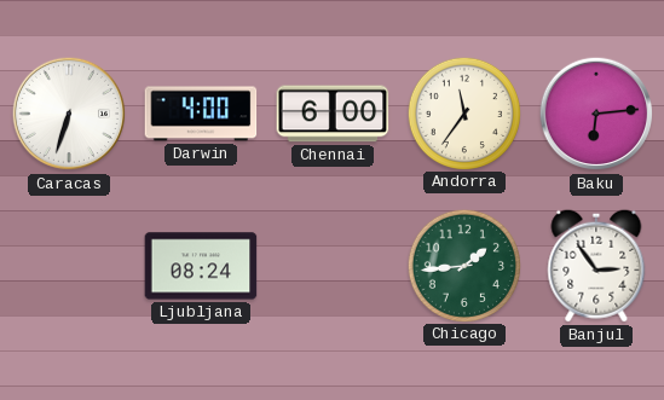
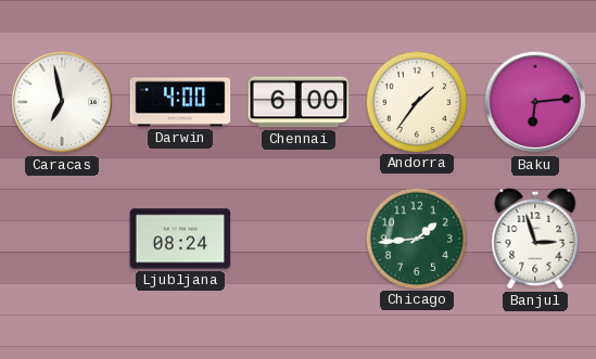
Caracas: 6:33 -> 6:58 (62, 102)
Andorra: 11:36 -> 1:36 (416, 101)
Banjul: 2:54 -> 2:57 (535, 239)
